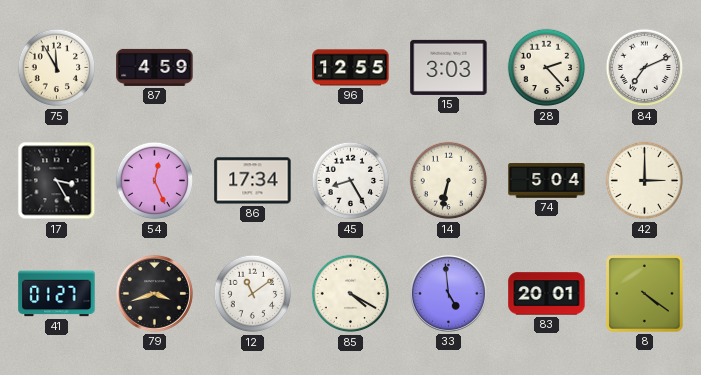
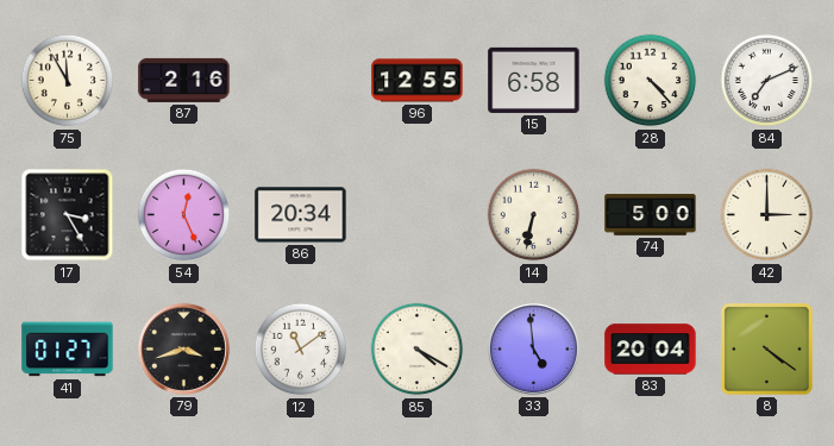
87: 4:59 -> 2:16 (184, 80)
15: 3:03 -> 6:58 (534, 80)
28: 2:23 -> 4:23 (651, 81)
86: 17:34 -> 20:34 (301, 215)
45: 8:25 -> none (351, 181)
74: 5:04 -> 5:00 (651, 215)
83: 20:01 -> 20:04 (651, 350)
